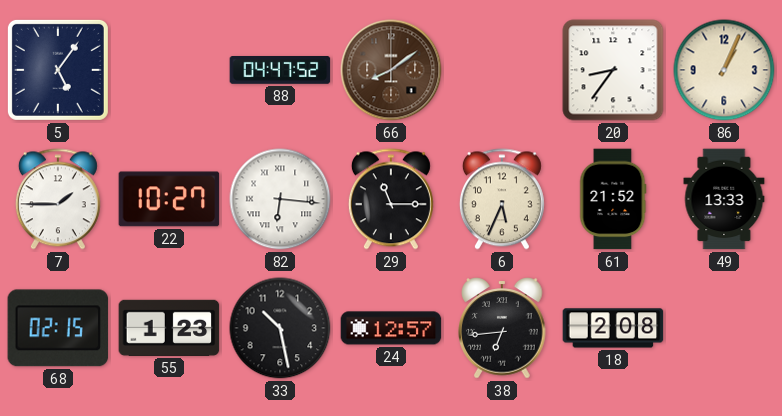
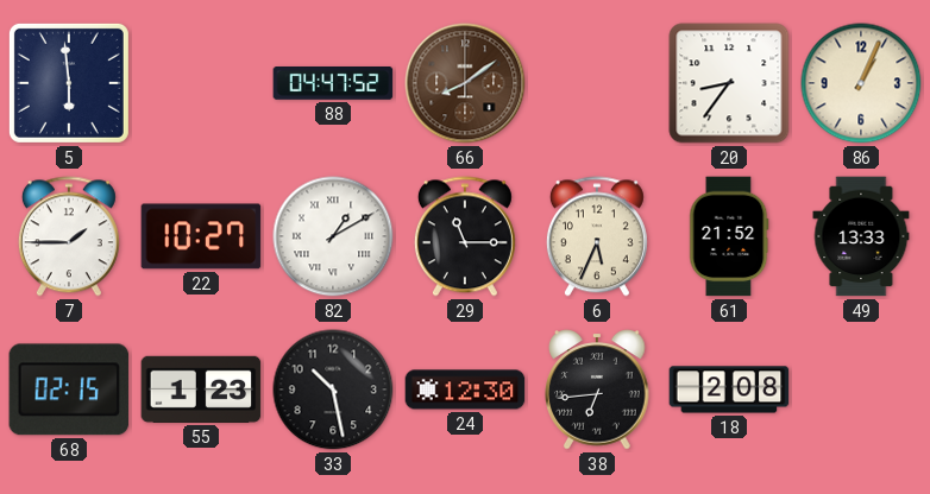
5: 5:06 -> 5:59 (69, 83)
82: 6:16 -> 1:10 (333, 236)
24: 12:57 -> 12:30 (465, 389)
